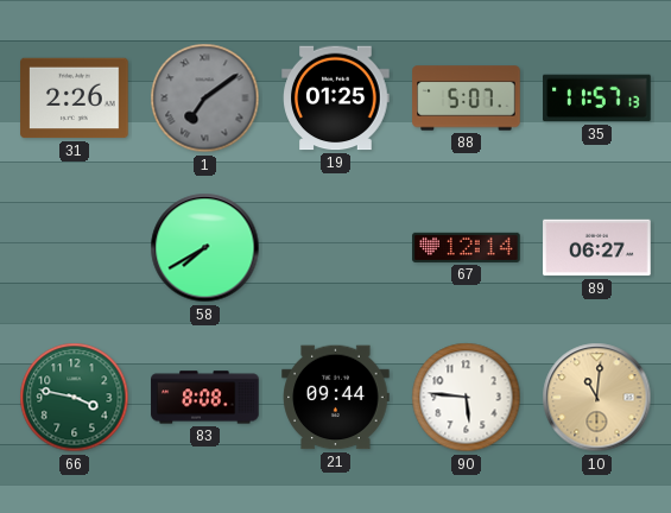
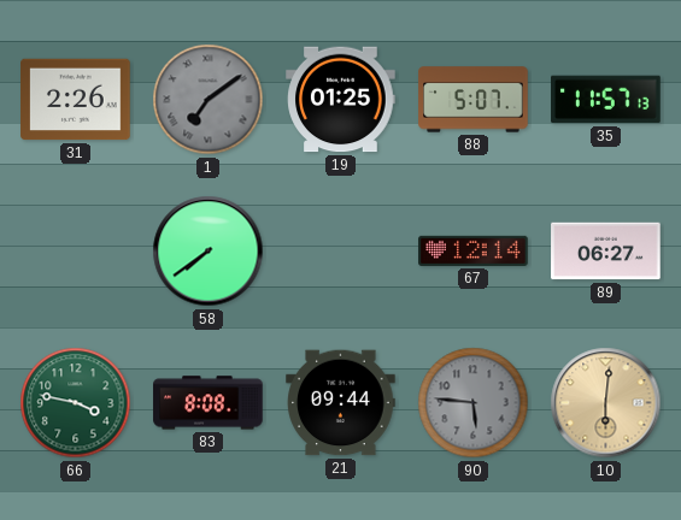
58: 7:40 -> 7:39 (209, 252)
90 dial: white -> grey (474, 403)
10: 11:01 -> 6:01 (606, 403)
